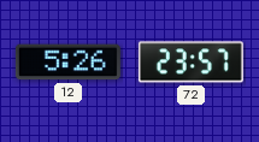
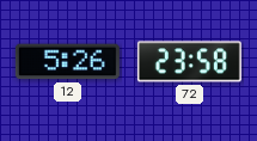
72: 23:57 -> 23:58 (189, 62)
